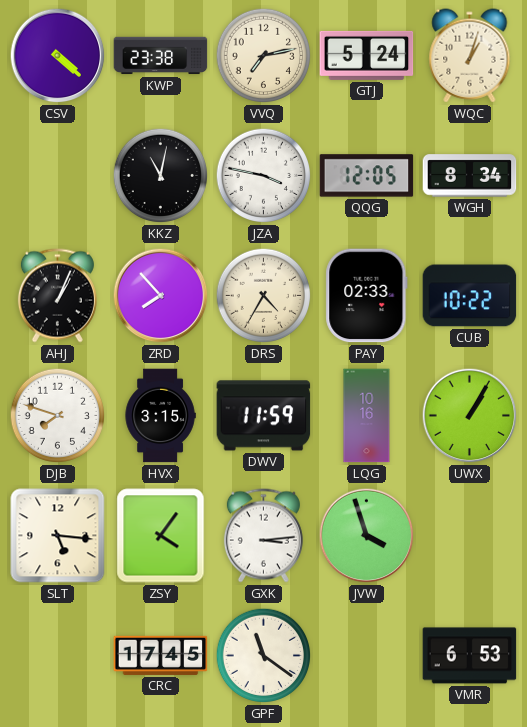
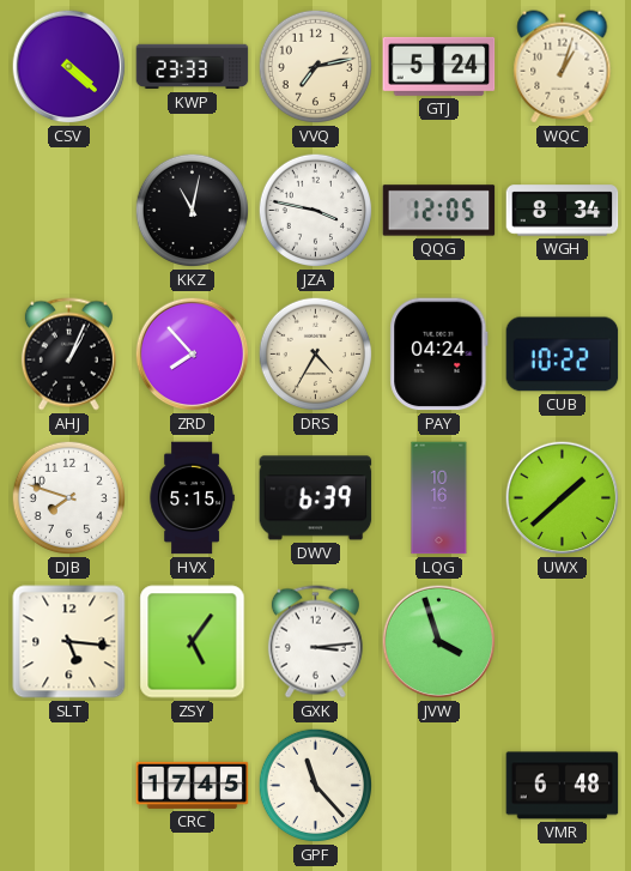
KWP: 23:38 -> 23:33 (193, 67)
PAY: 02:33 -> 04:24 (439, 355)
HVX: 3:15 -> 5:15 (192, 498)
DWV: 11:59 -> 6:39 (316, 498)
UWX: 1:05 -> 1:38 (563, 498)
ZSY: 4:06 -> 5:06 (193, 642)
GPF: 11:21 -> 11:23 (316, 786)
VMR: 6:53 -> 6:48 (563, 786)
